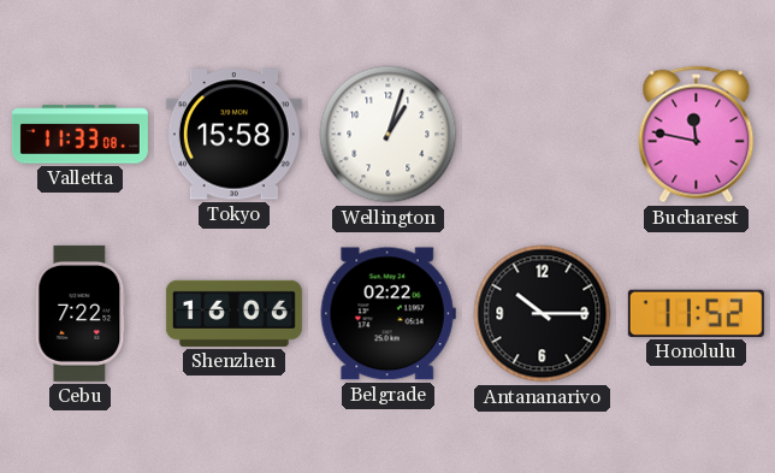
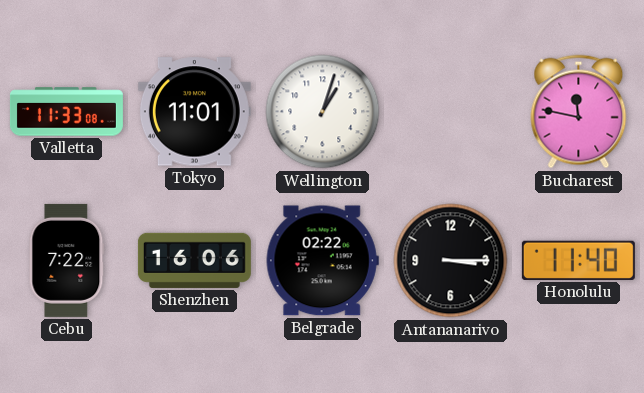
Tokyo: 15:58 -> 11:01 (194, 112)
Antananarivo: 10:15 -> 3:15 (451, 261)
Honolulu: 11:52 -> 11:40 (578, 260)
